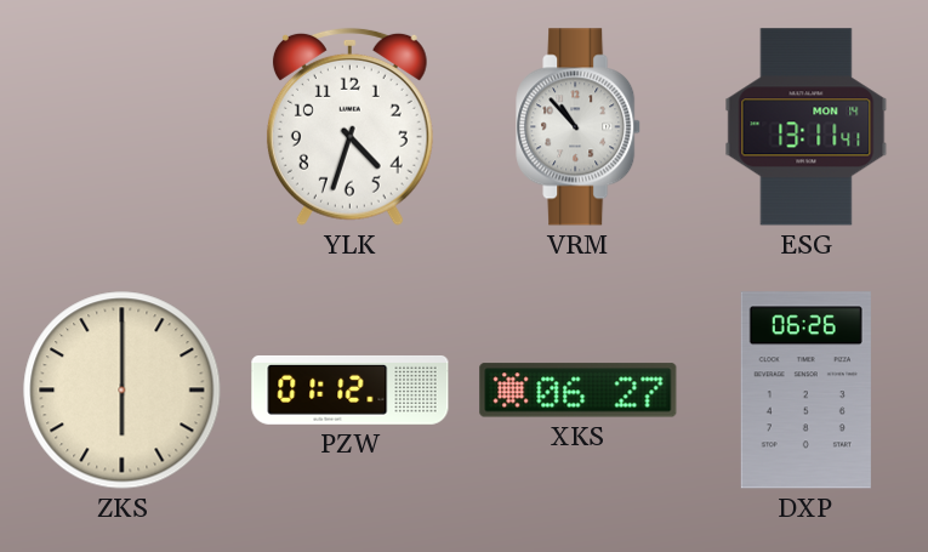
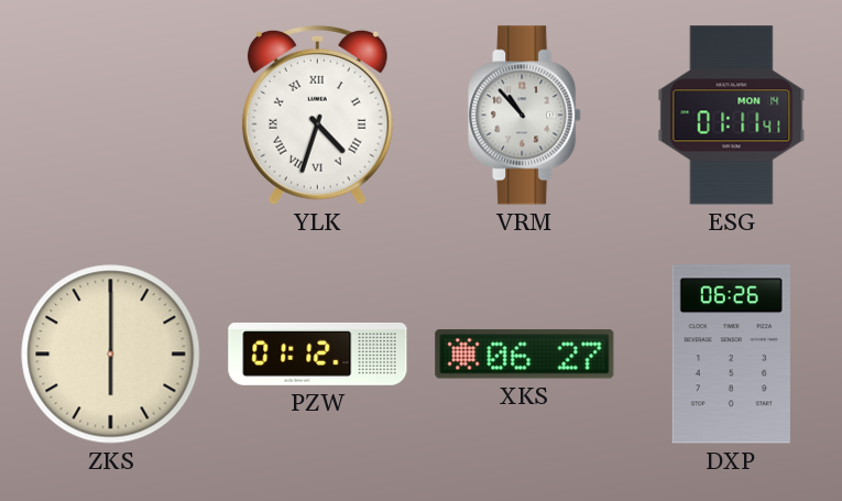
YLK numerals: Arabic -> Roman (317, 115)
ESG: 13:11 -> 01:11 (732, 116)
